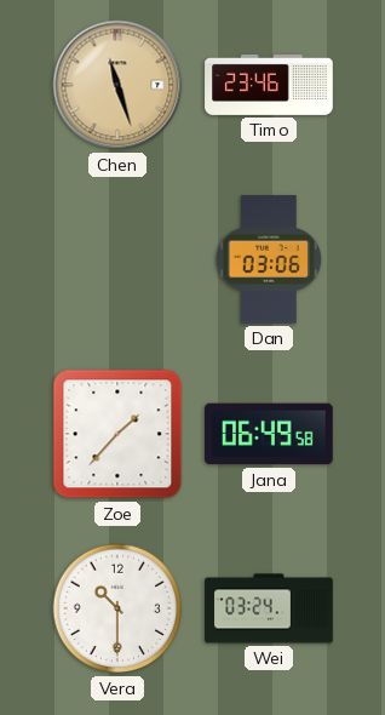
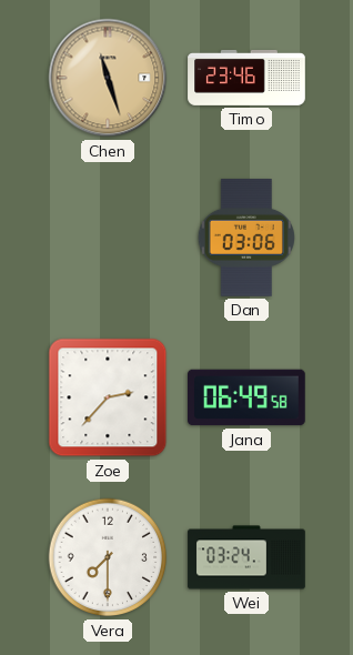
Zoe: 1:37 -> 2:37 (108, 397)
Vera: 10:30 -> 7:30 (108, 557)
